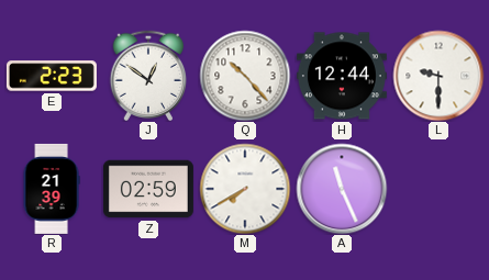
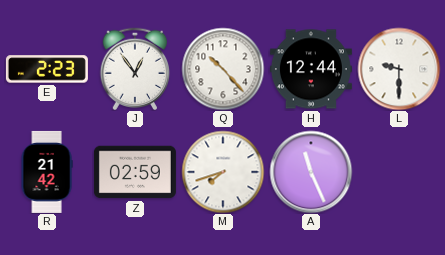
J: 12:51 -> 12:54 (135, 69)
R: 21:39 -> 21:42 (47, 172)
M: 7:40 -> 7:42 (223, 172)
